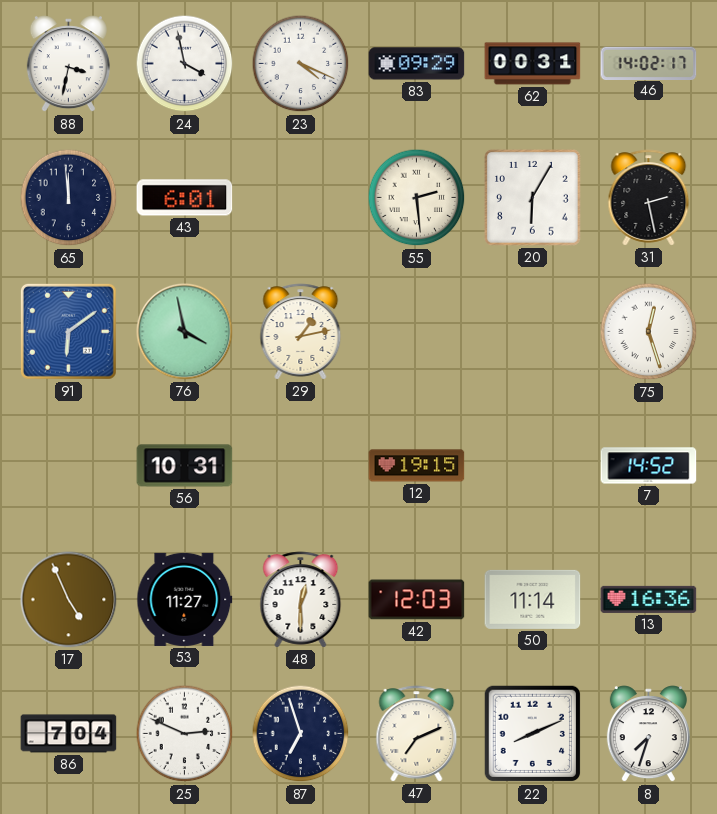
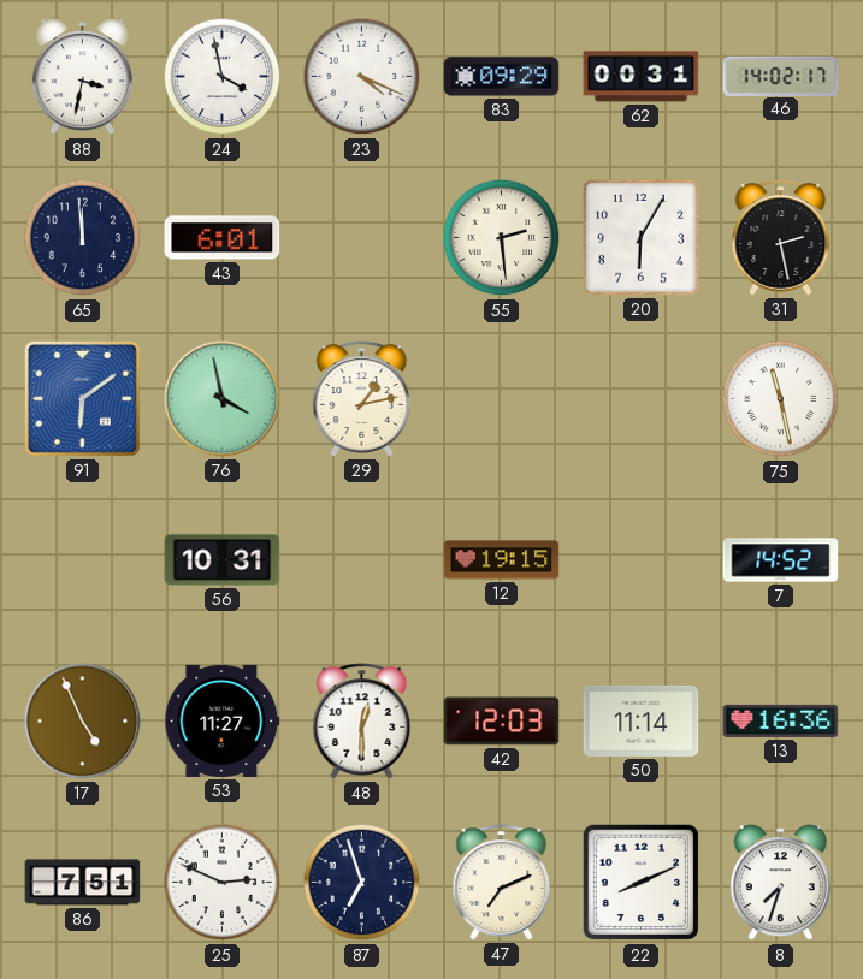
75: 12:27 -> 11:28 (781, 399)
86: 7:04 -> 7:51 (83, 883)
